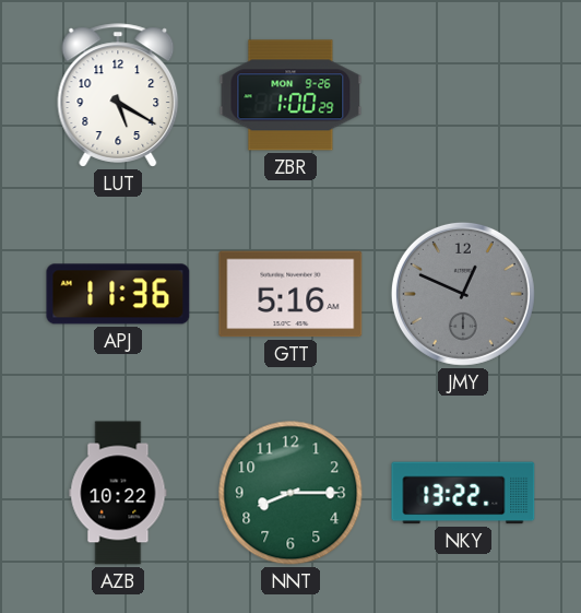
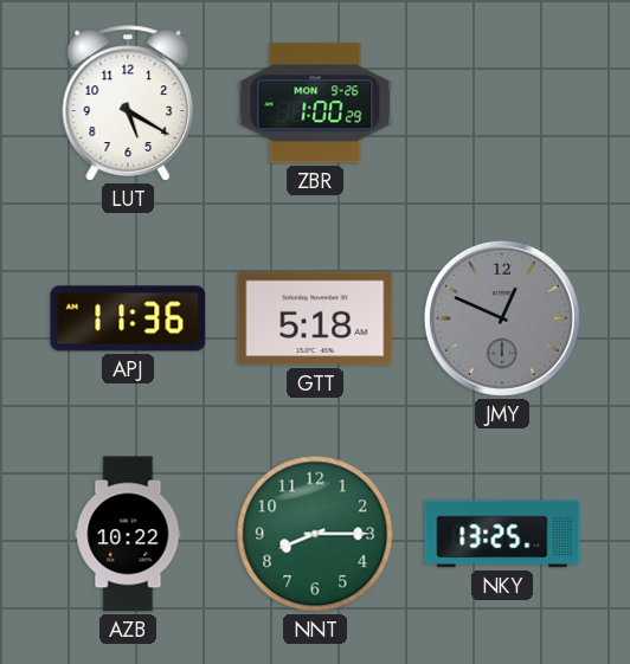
GTT: 5:16 -> 5:18 (315, 318)
NKY: 13:22 -> 13:25 (502, 534)
